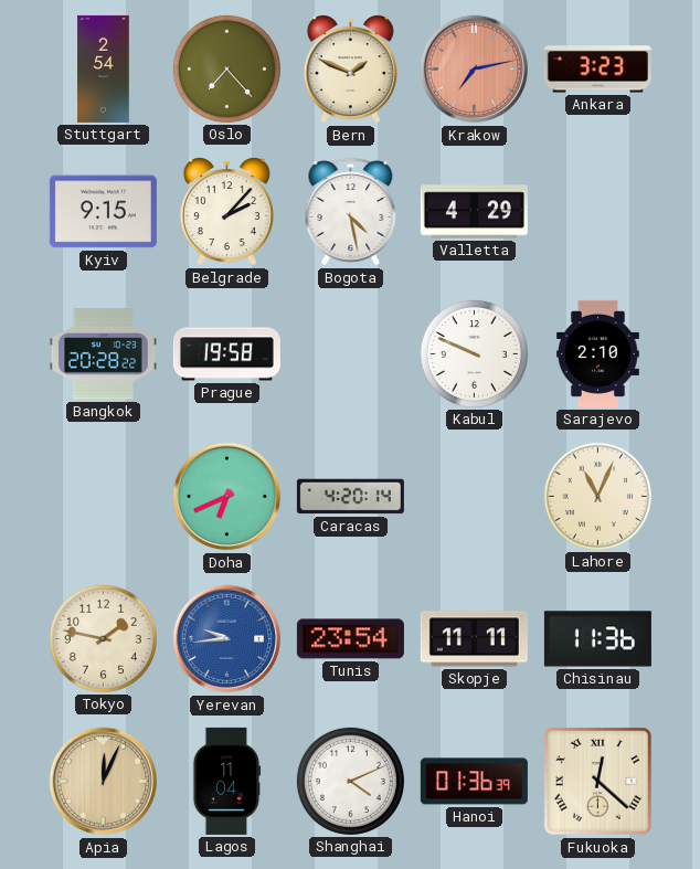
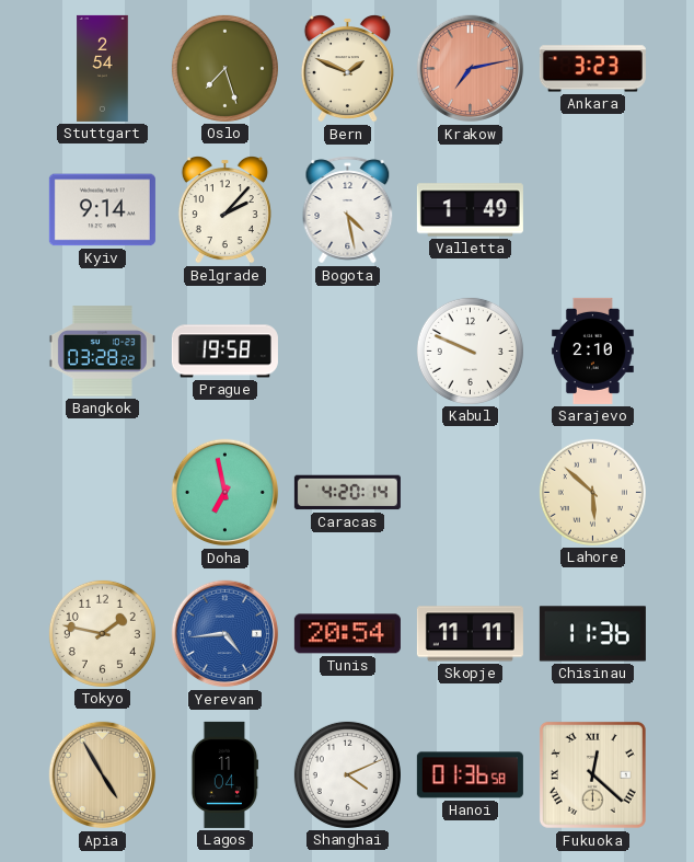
Oslo: 7:23 -> 7:27 (224, 68)
Kyiv: 9:15 -> 9:14 (102, 210)
Valletta: 4:29 -> 1:49 (470, 210)
Bangkok: 20:28 -> 03:28 (102, 352)
Doha: 6:41 -> 6:58 (225, 493)
Lahore: 11:04 -> 5:52 (592, 492)
Yerevan: 9:44 -> 4:44 (225, 634)
Tunis: 23:54 -> 20:54 (347, 634)
Apia: 12:04 -> 4:55 (103, 775)
Hanoi: 01:36:39 -> 01:36:58 (470, 775)
